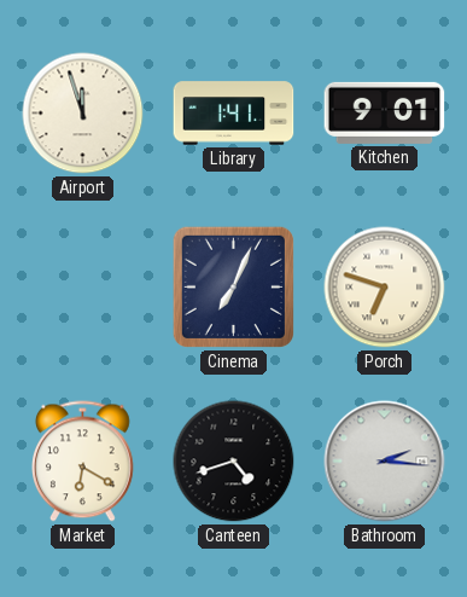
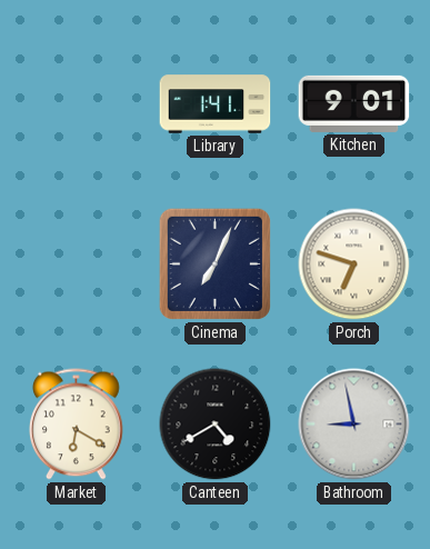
Airport: 11:57 -> none (83, 114)
Canteen: 4:42 -> 4:40 (216, 425)
Bathroom: 2:16 -> 8:58 (354, 425)
